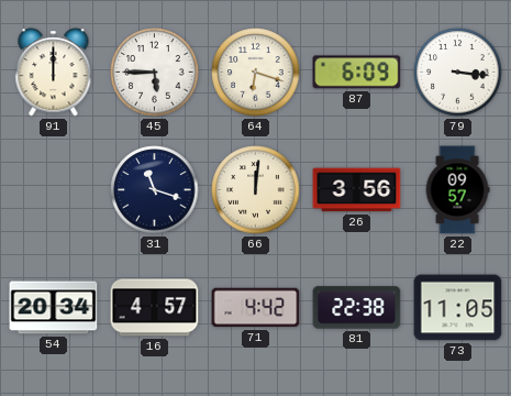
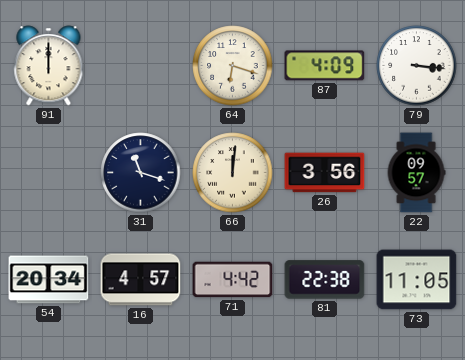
45: 5:45 -> none (155, 73)
87: 6:09 -> 4:09 (325, 66)
